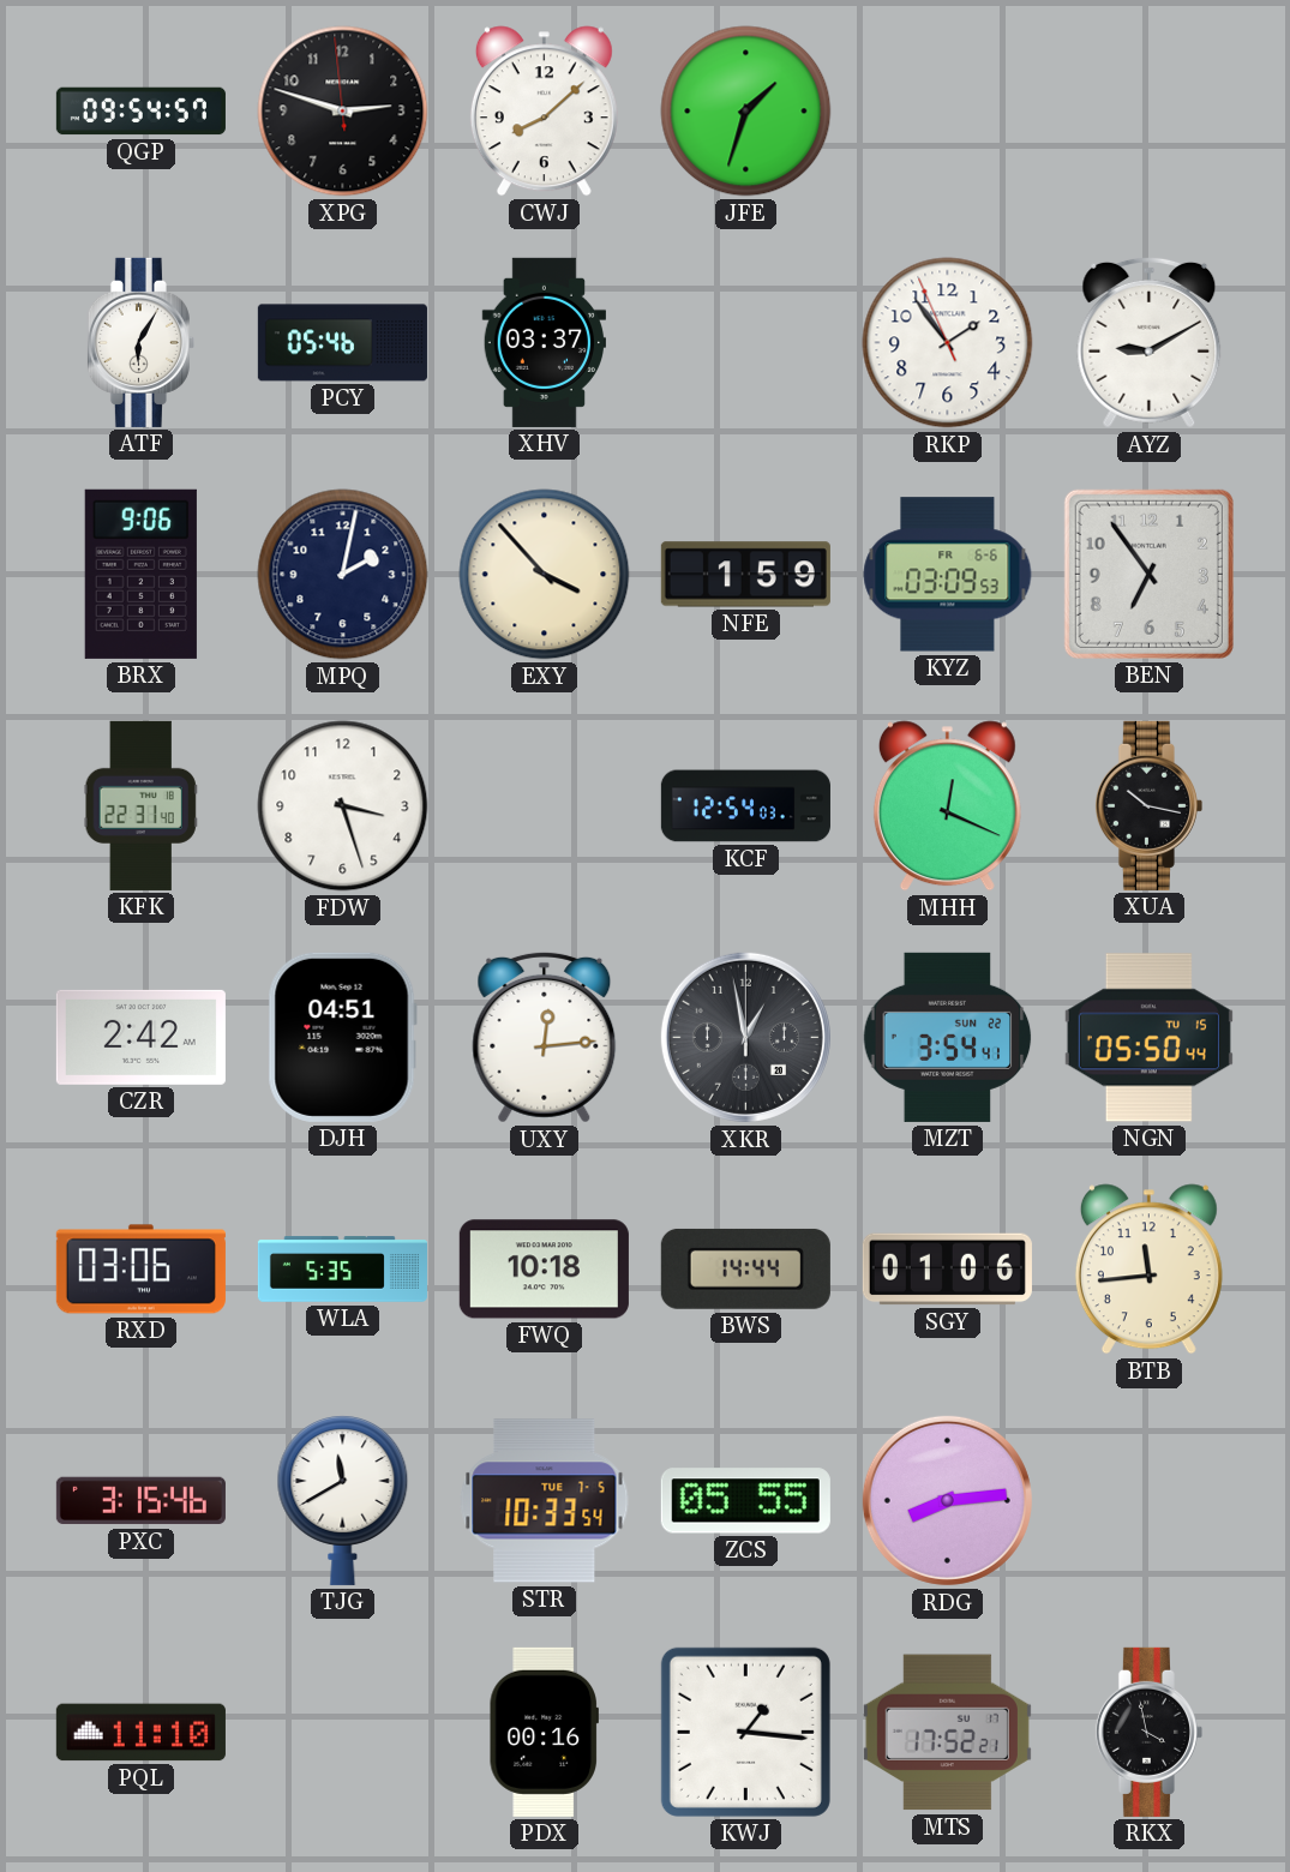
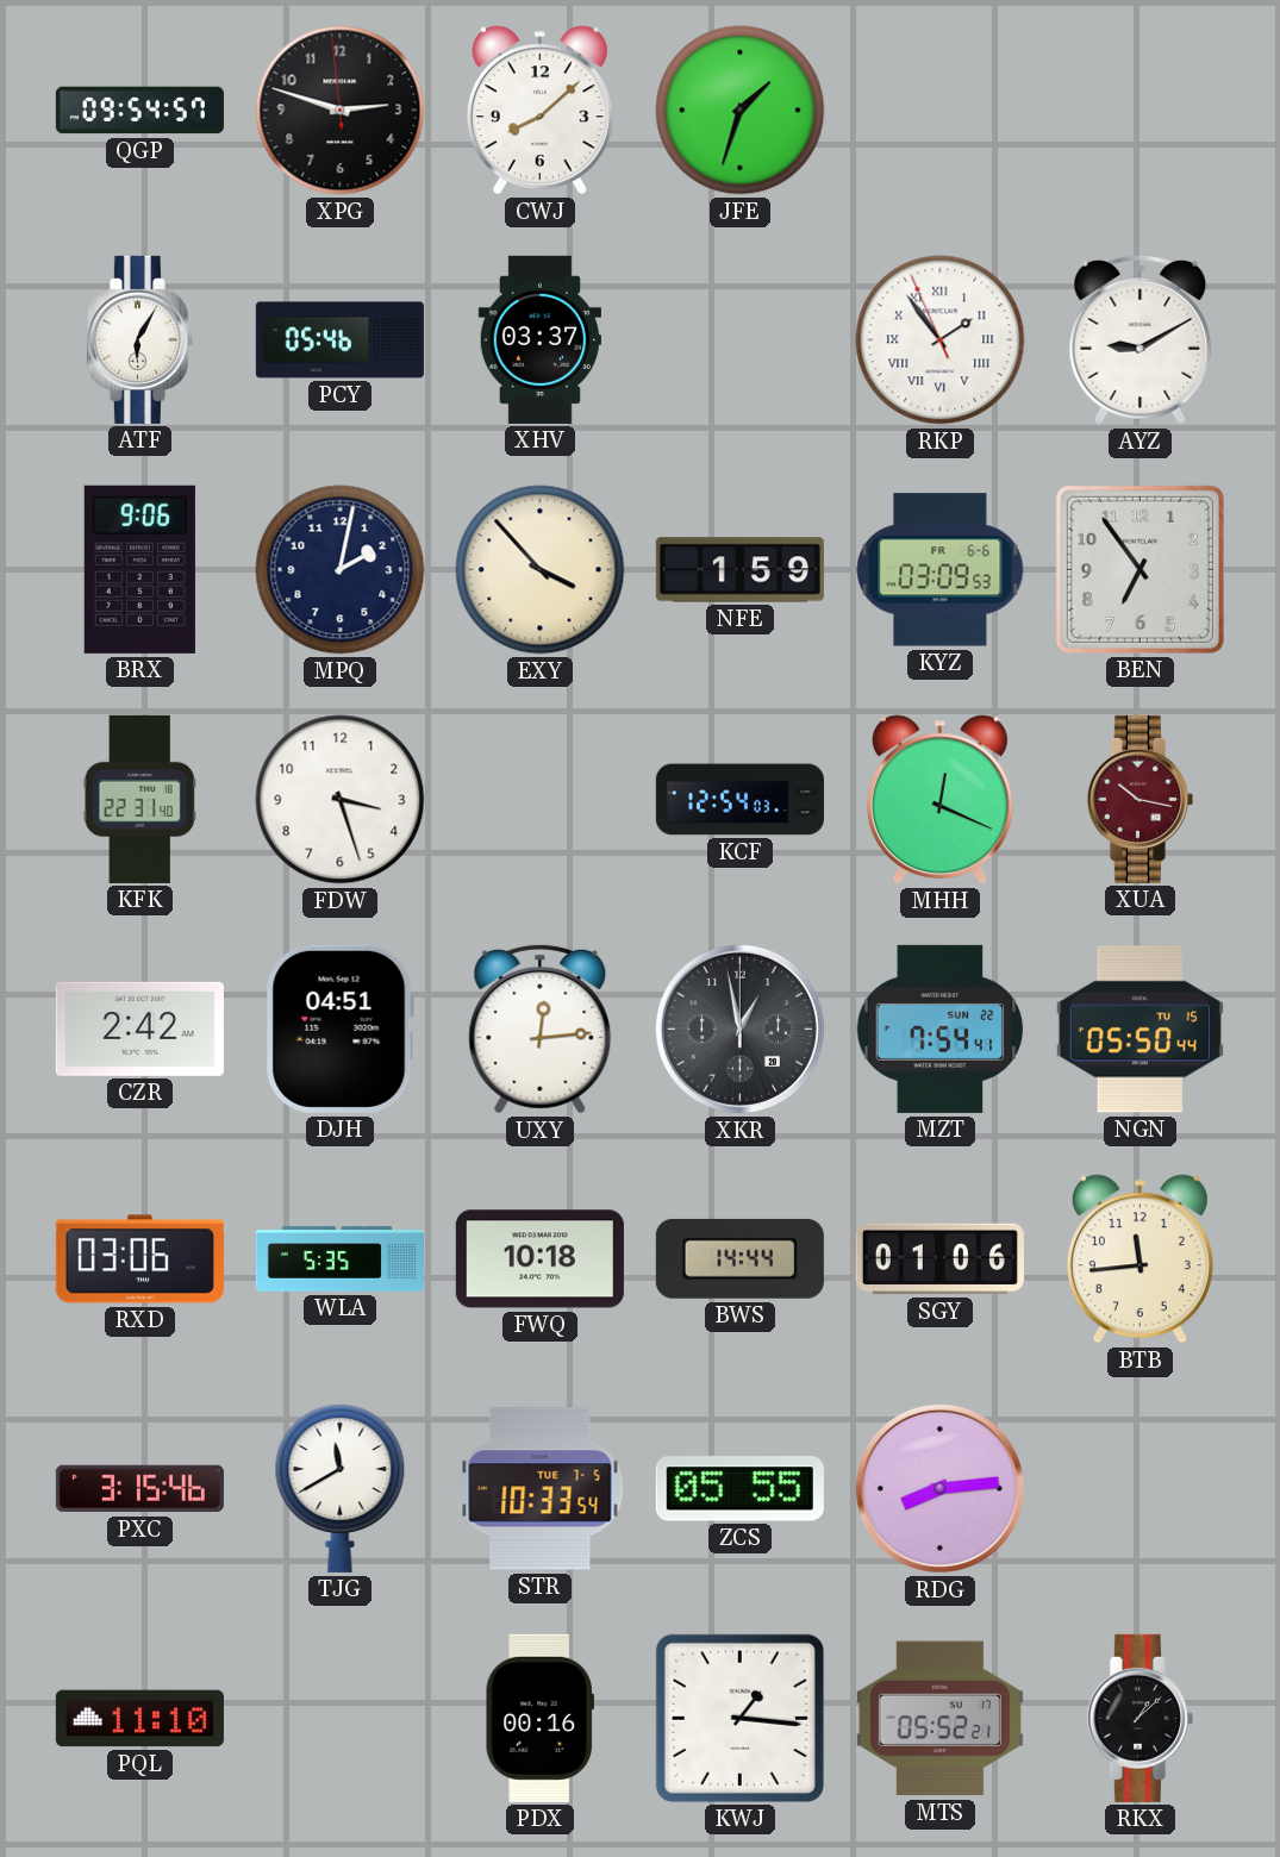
RKP numerals: Arabic -> Roman (941, 340)
XUA dial: black -> burgundy (1139, 799)
MZT: 3:54 -> 7:54 (941, 1028)
MTS: 17:52 -> 05:52 (939, 1719)
RKX: 3:58 -> 1:08 (1139, 1718)
